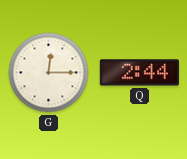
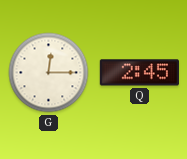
Q: 2:44 -> 2:45 (139, 73)
